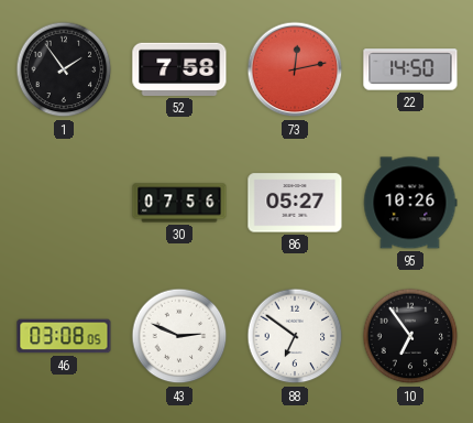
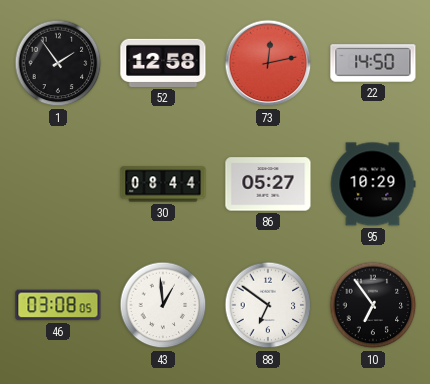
52: 7:58 -> 12:58 (163, 63)
30: 07:56 -> 08:44 (163, 184)
95: 10:26 -> 10:29 (373, 184)
43: 2:49 -> 12:59 (163, 305)
